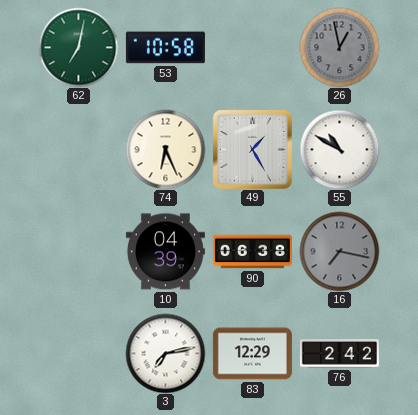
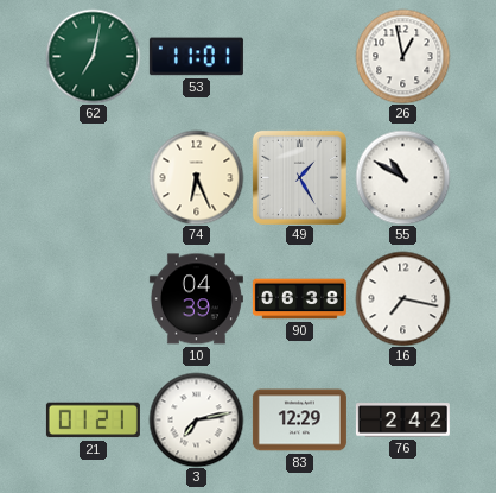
53: 10:58 -> 11:01 (196, 57)
26 dial: grey -> white (402, 56)
16 dial: grey -> white (402, 298)
21: none -> 01:21 (93, 421)
